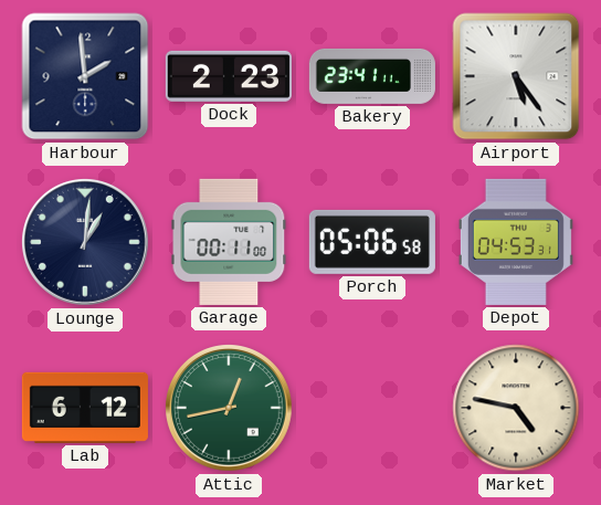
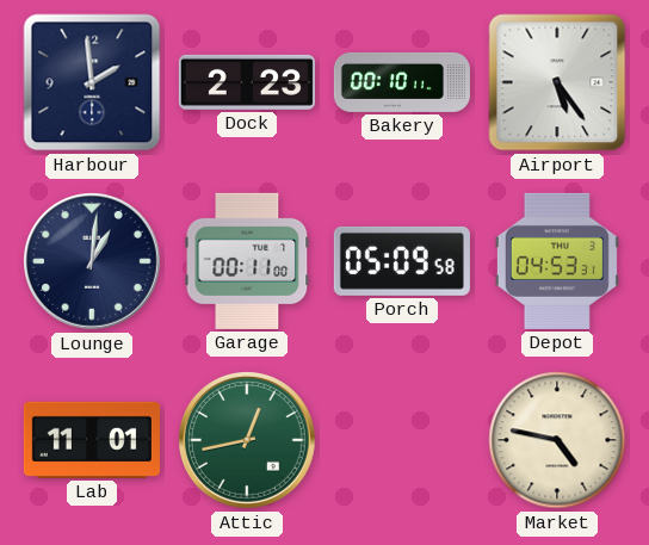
Bakery: 23:41 -> 00:10 (402, 82)
Porch: 05:06 -> 05:09 (402, 261)
Lab: 6:12 -> 11:01 (92, 440)
